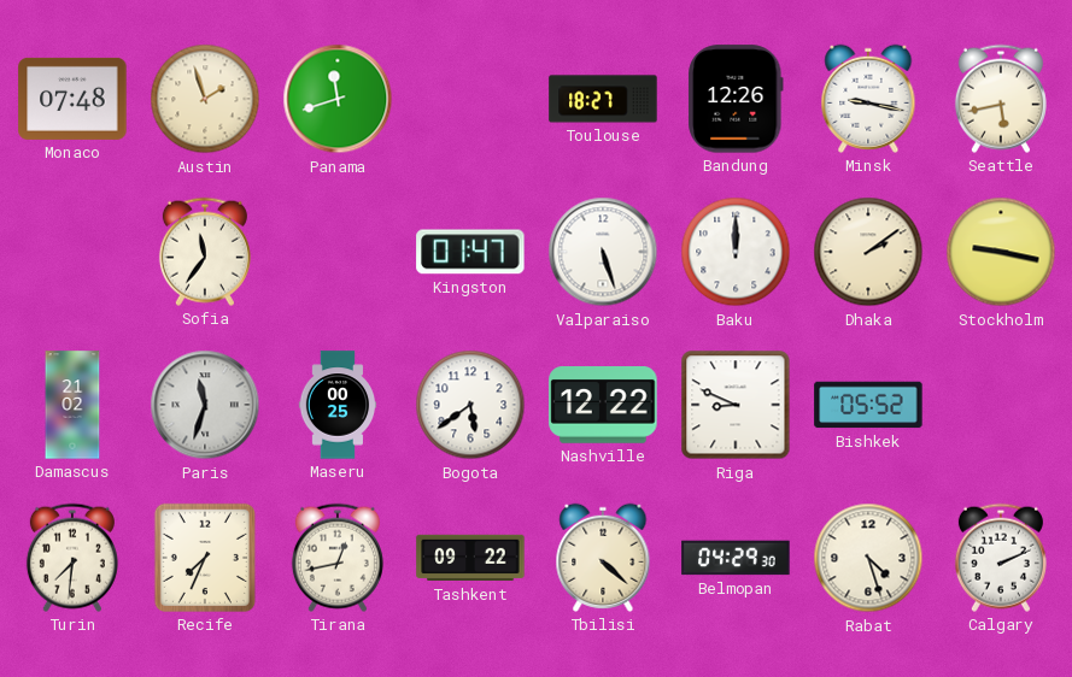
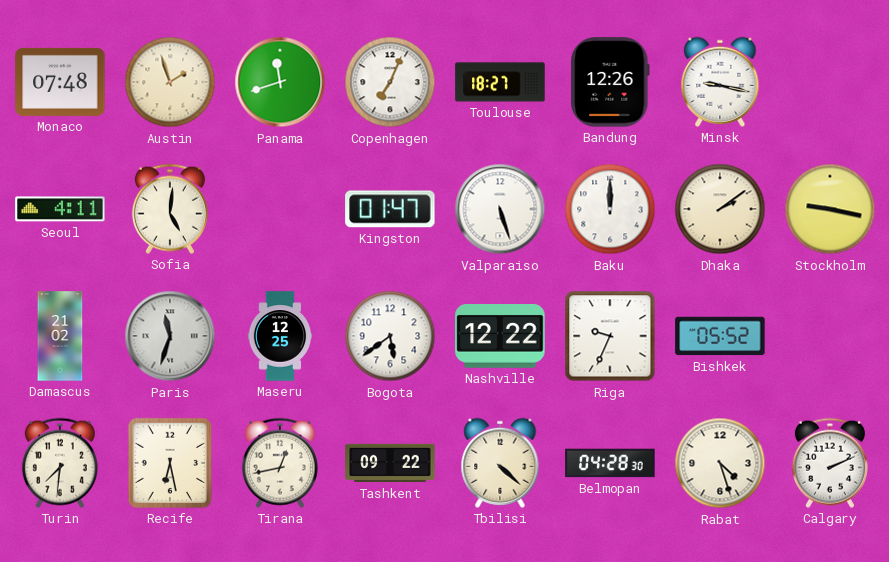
Copenhagen: none -> 7:04 (390, 82)
Seattle: 5:43 -> none (1001, 99)
Seoul: none -> 4:11 (60, 209)
Sofia: 11:36 -> 5:01 (170, 209)
Maseru: 00:25 -> 12:25 (280, 336)
Riga: 8:49 -> 9:34 (610, 336)
Recife: 7:34 -> 6:28 (170, 463)
Belmopan: 04:29 -> 04:28 (610, 463)
